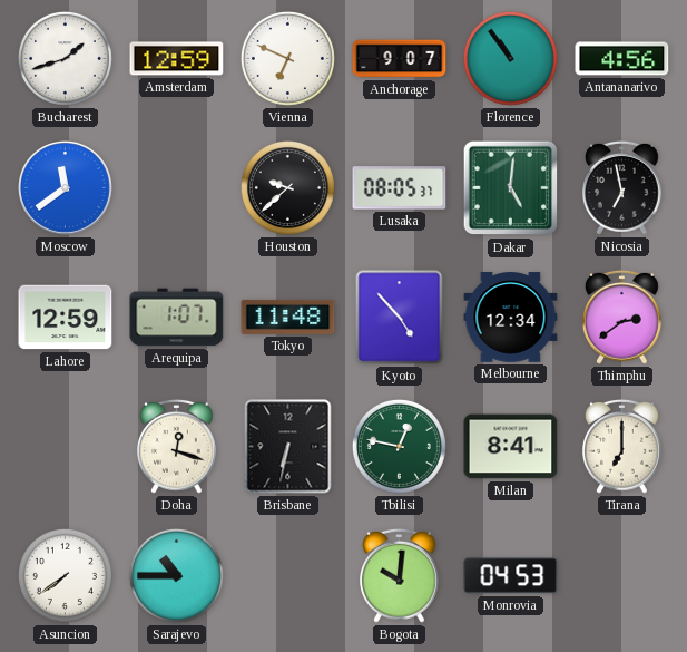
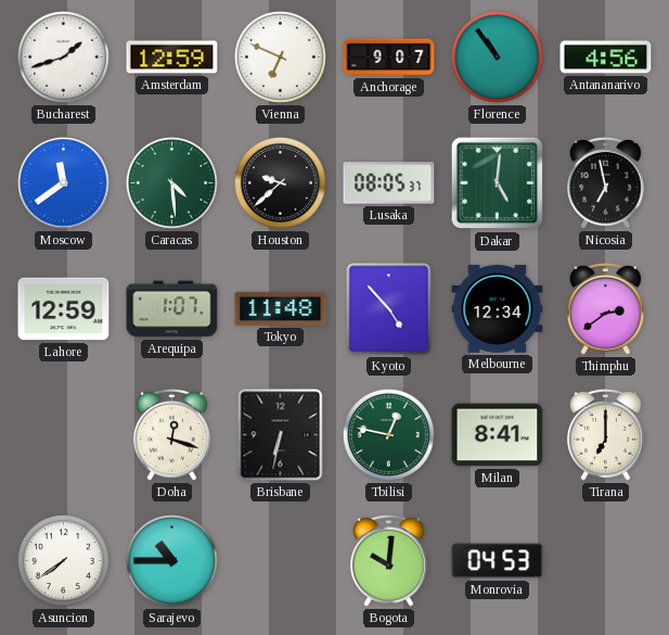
Caracas: none -> 4:29 (171, 182)
